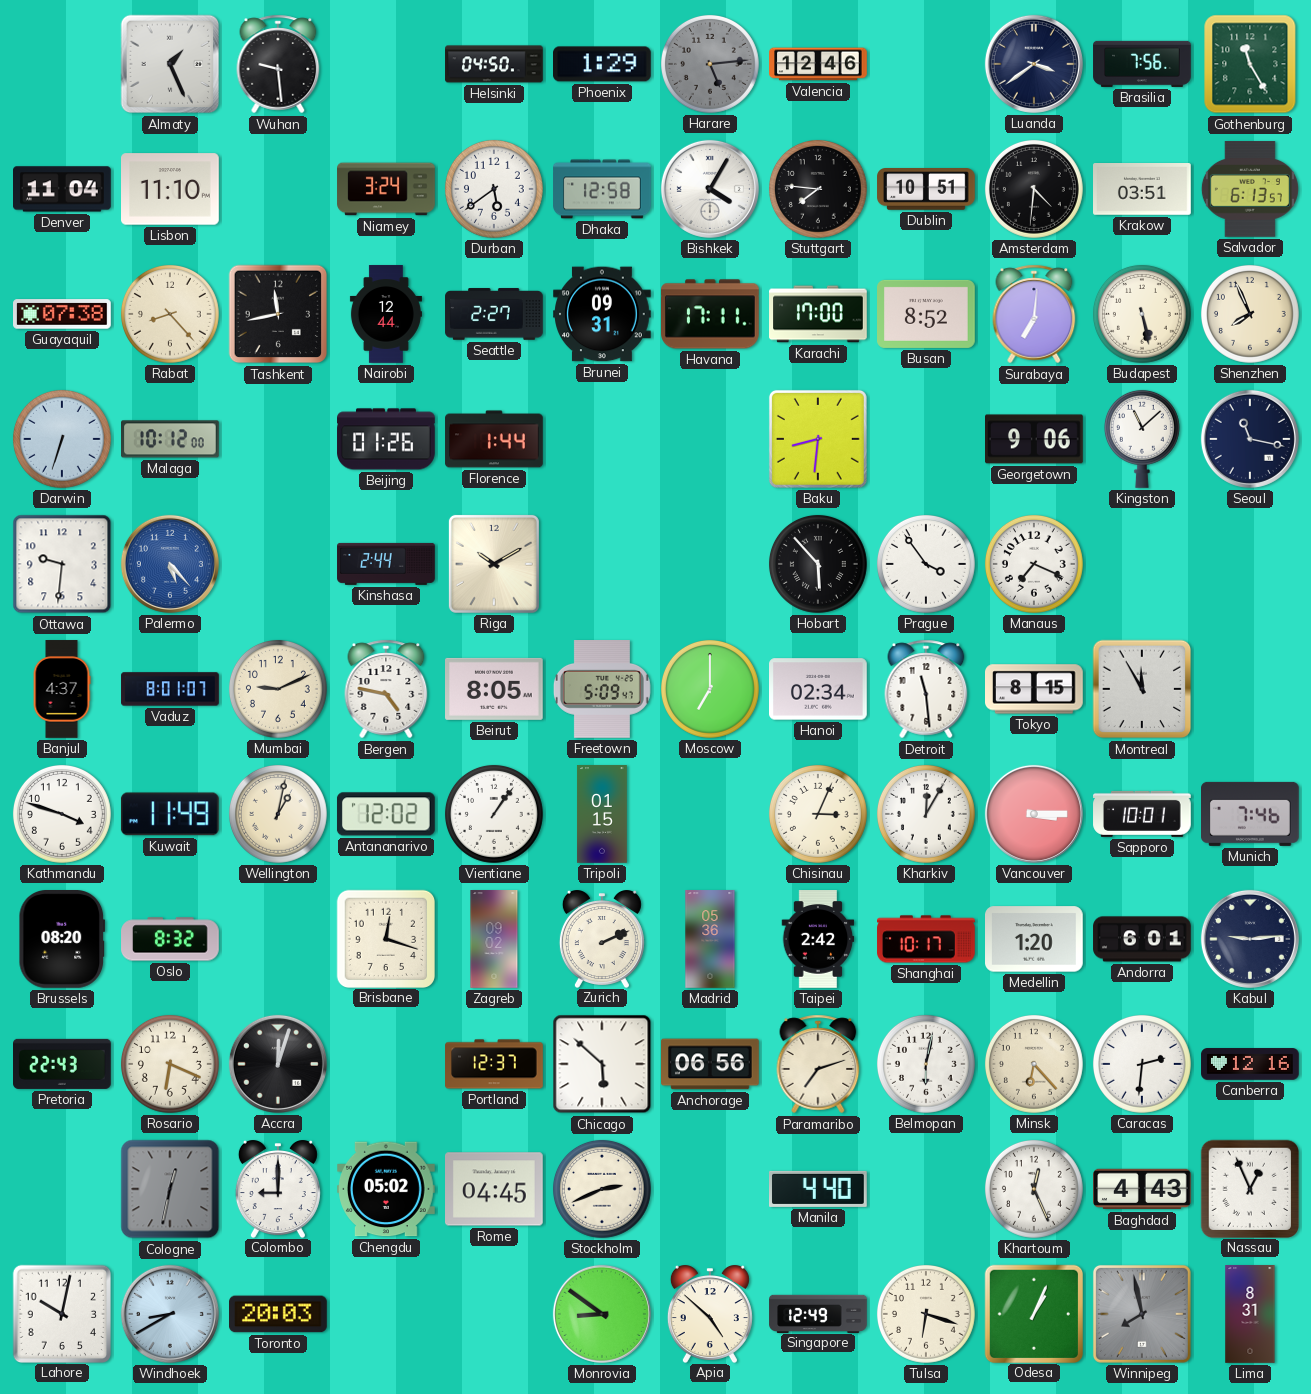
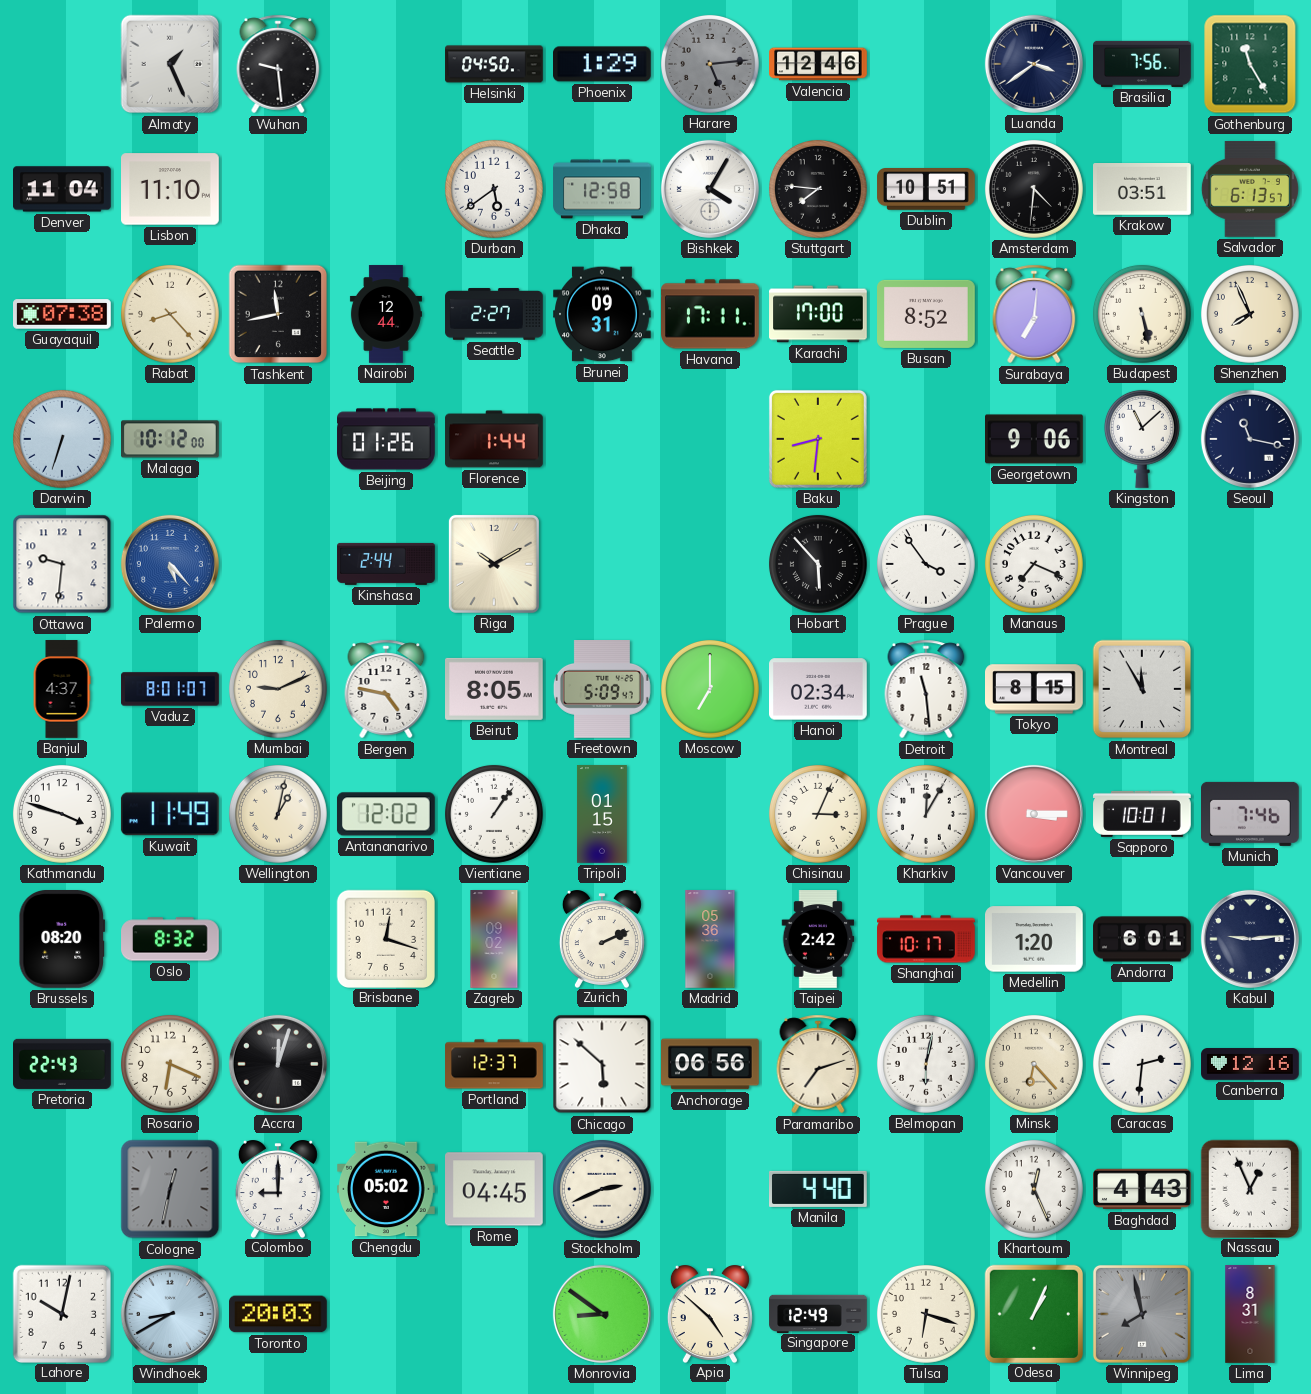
Niamey: 3:24 -> none (386, 189)
